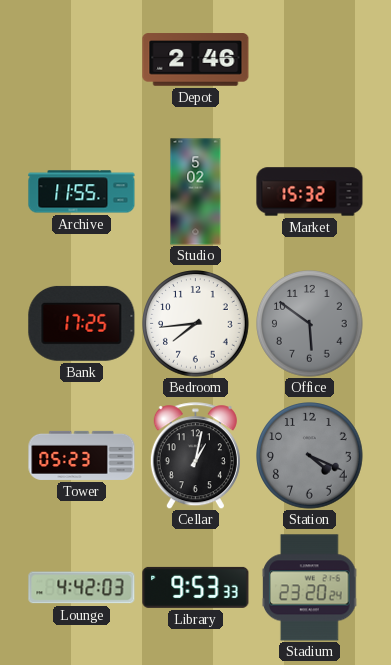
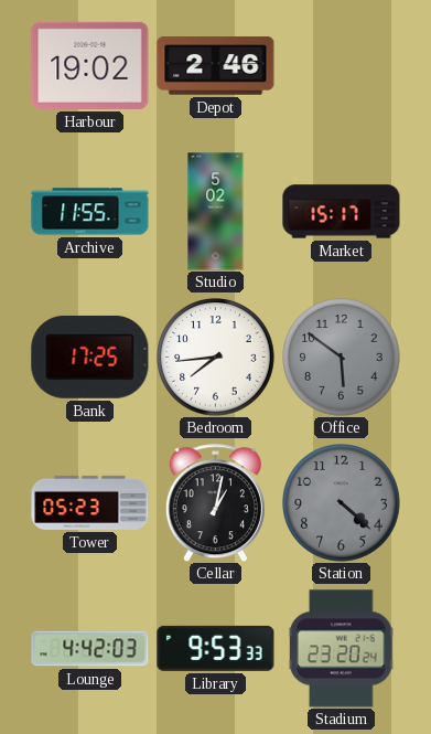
Harbour: none -> 19:02 (90, 65)
Market: 15:32 -> 15:17 (342, 212)
Station: 4:19 -> 4:22 (342, 503)
